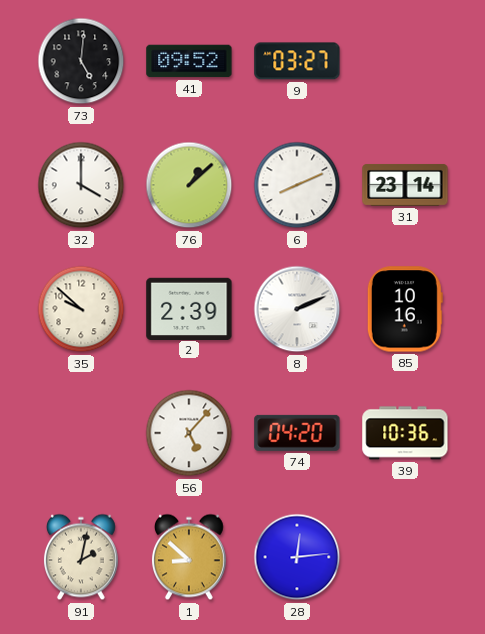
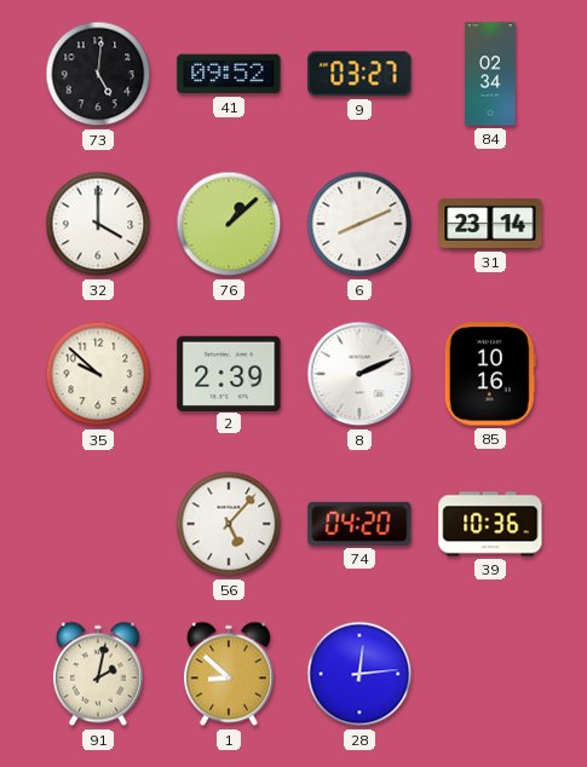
84: none -> 02:34 (490, 74)
